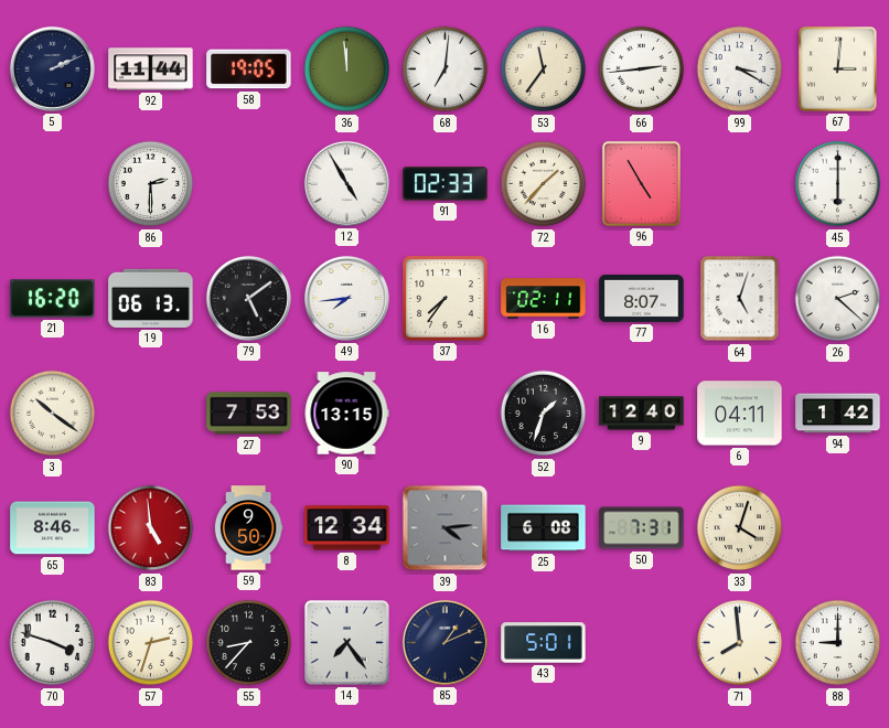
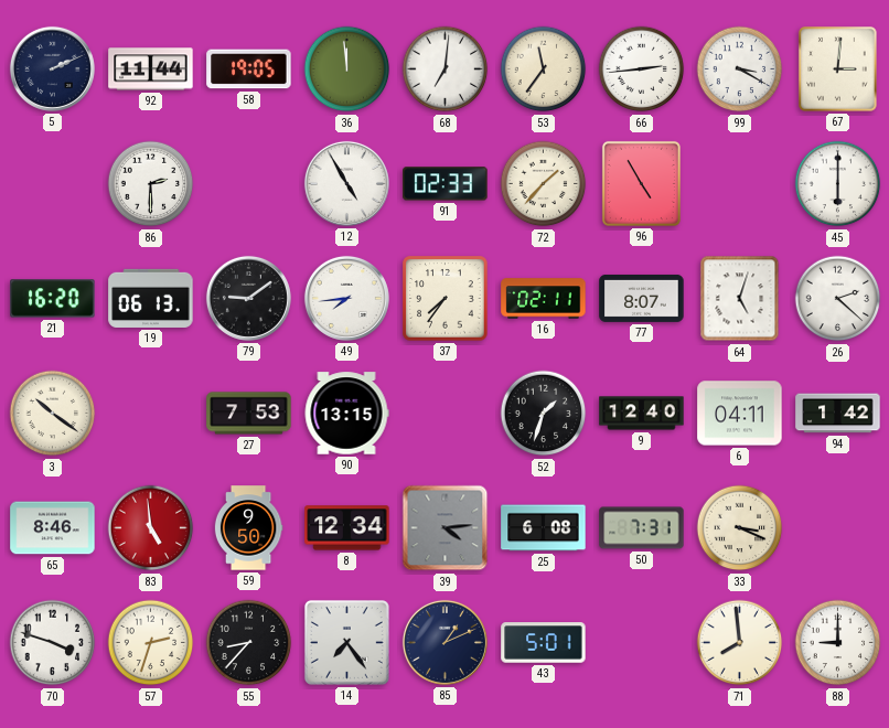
79: 5:09 -> 9:09 (248, 298)
33: 4:03 -> 3:19 (740, 528)
